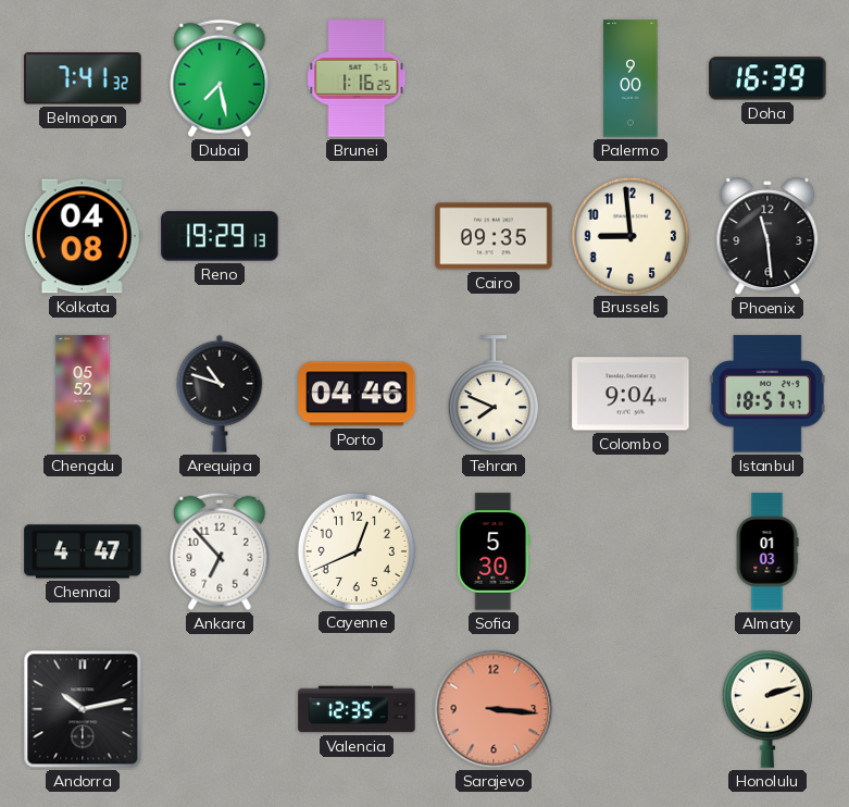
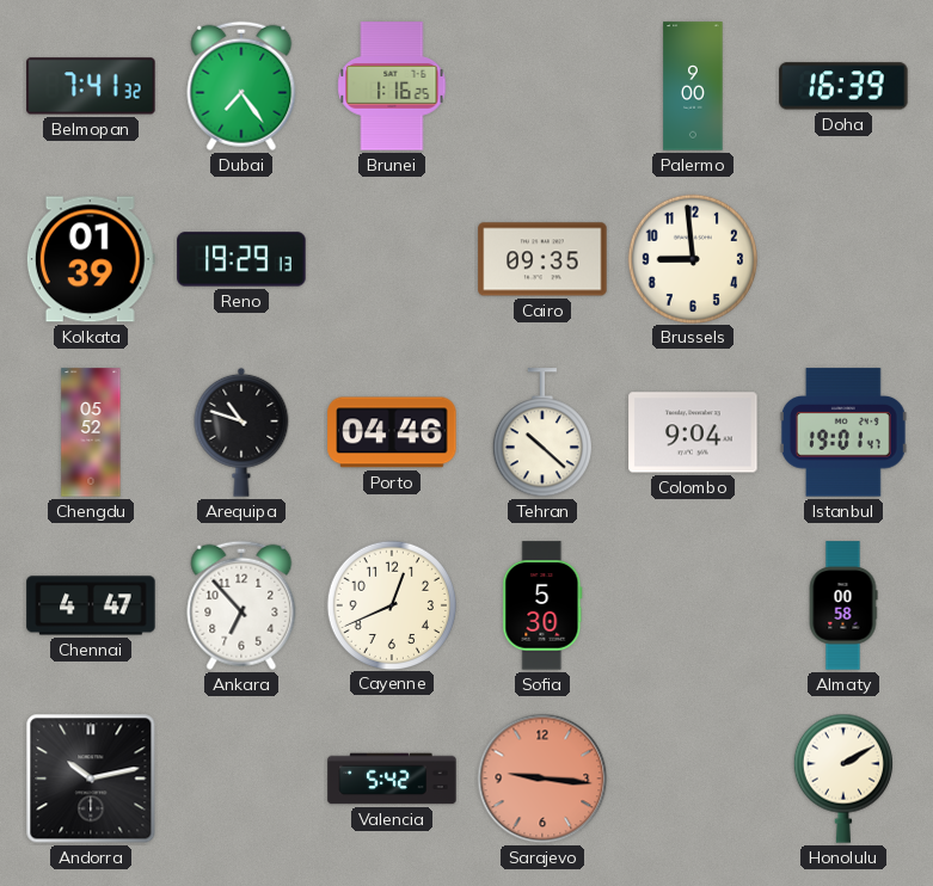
Dubai: 7:28 -> 7:24 (241, 86)
Kolkata: 04:08 -> 01:39 (91, 259)
Phoenix: 11:29 -> none (767, 236)
Tehran: 7:49 -> 10:22 (542, 433)
Istanbul: 18:57 -> 19:01 (843, 432)
Almaty: 01:03 -> 00:58 (843, 605)
Valencia: 12:35 -> 5:42 (392, 779)
Sarajevo: 3:16 -> 9:16 (542, 779)
Honolulu: 2:12 -> 2:10 (843, 779)
